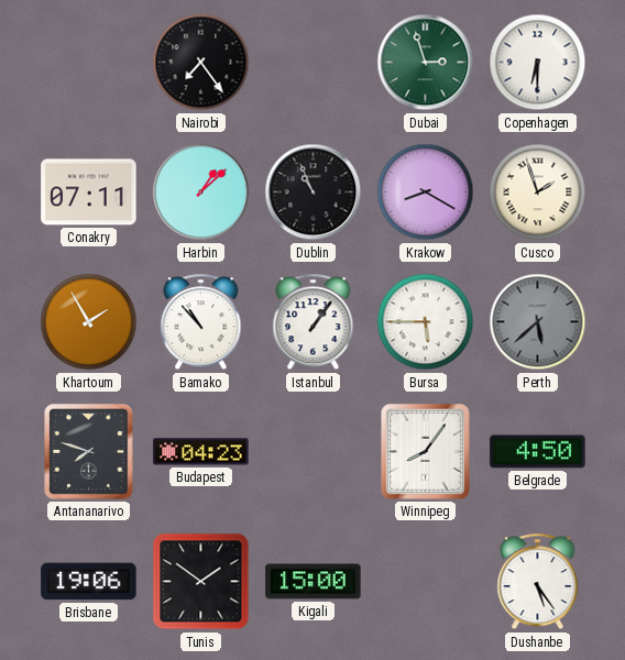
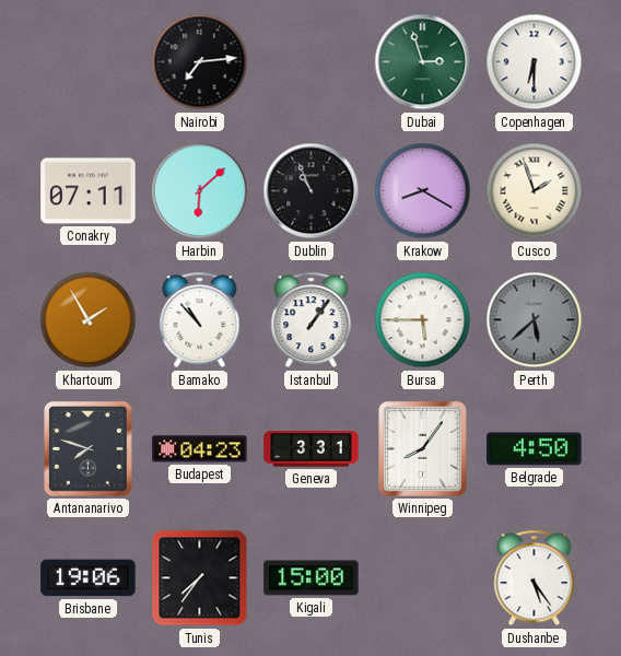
Nairobi: 7:24 -> 7:14 (200, 62)
Harbin: 1:08 -> 6:08 (200, 191)
Geneva: none -> 3:31 (312, 449)
Tunis: 1:51 -> 7:36 (200, 578)
